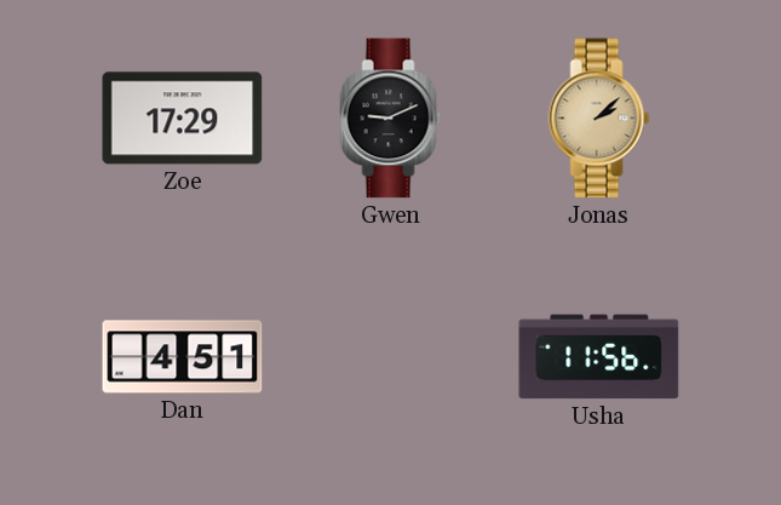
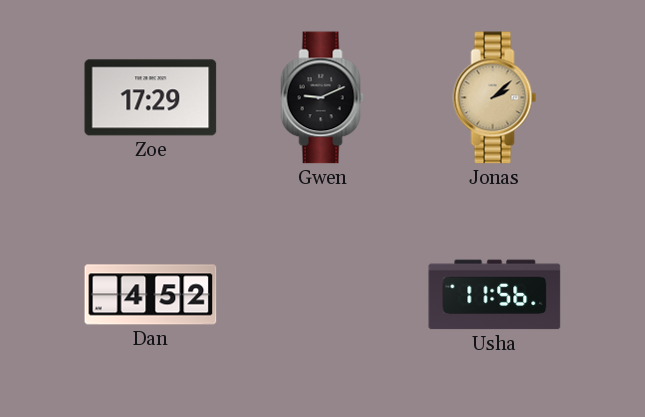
Dan: 4:51 -> 4:52 (151, 295)
